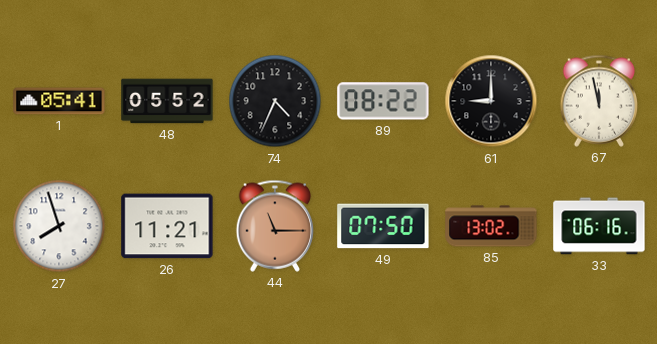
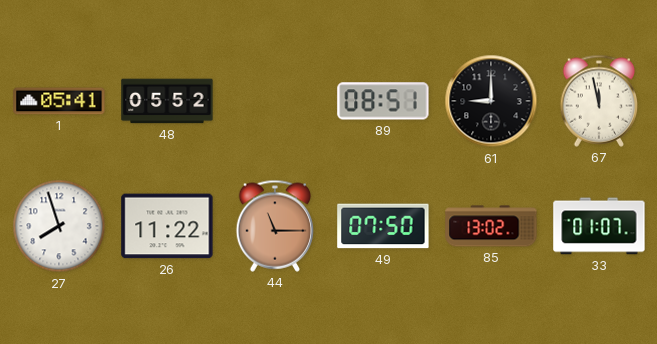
74: 4:34 -> none (275, 101)
89: 08:22 -> 08:51 (383, 101)
26: 11:21 -> 11:22 (167, 226)
33: 06:16 -> 01:07 (599, 226)
